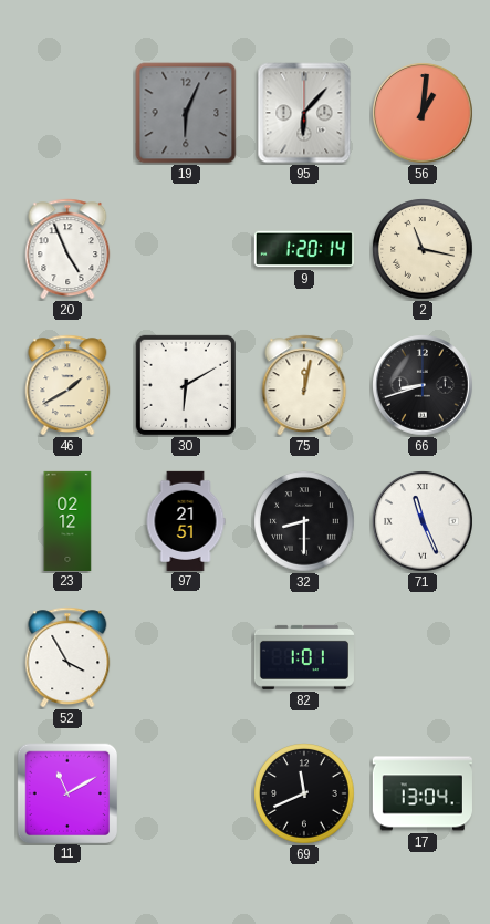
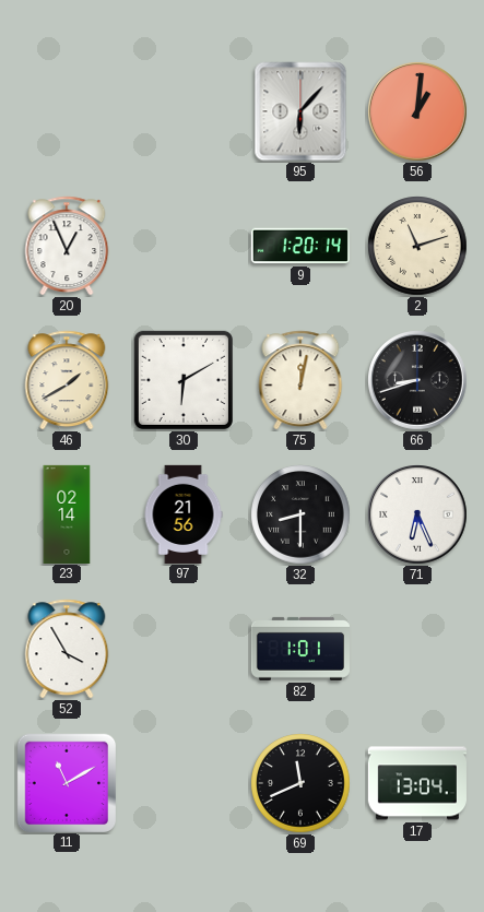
19: 6:04 -> none (186, 113)
20: 4:56 -> 12:56 (67, 246)
2: 11:17 -> 11:12 (417, 246)
23: 02:12 -> 02:14 (67, 513)
97: 21:51 -> 21:56 (184, 513)
71: 11:26 -> 6:26 (418, 516)
